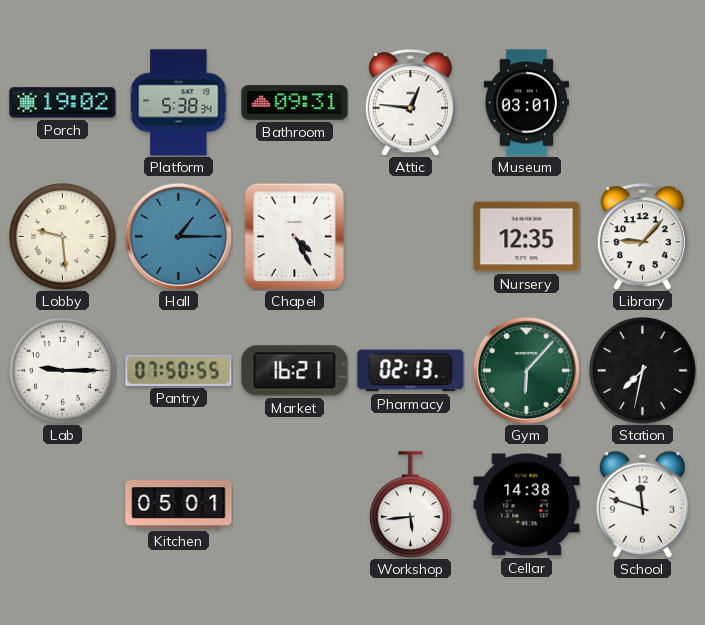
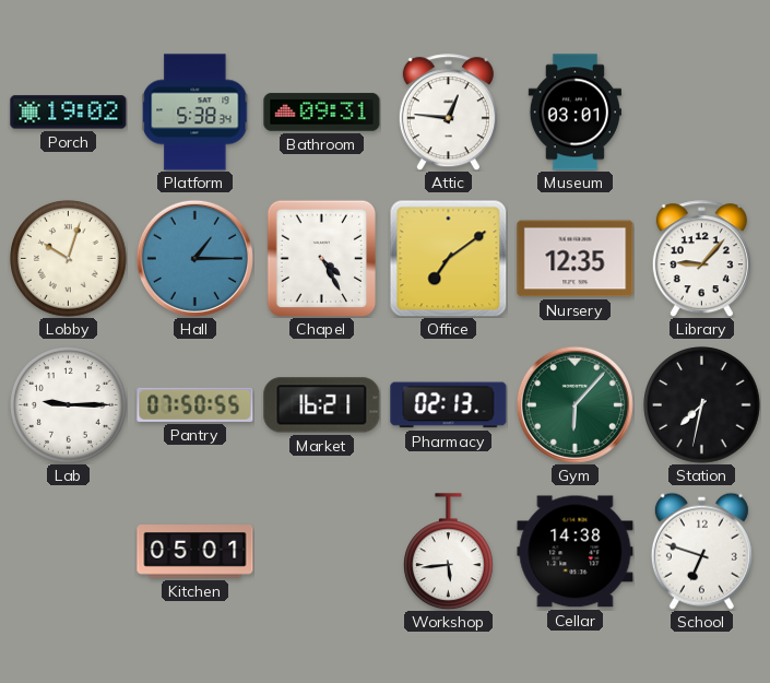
Lobby: 9:29 -> 10:03 (69, 259)
Office: none -> 7:09 (448, 258)
School: 11:48 -> 6:48 (701, 551)
